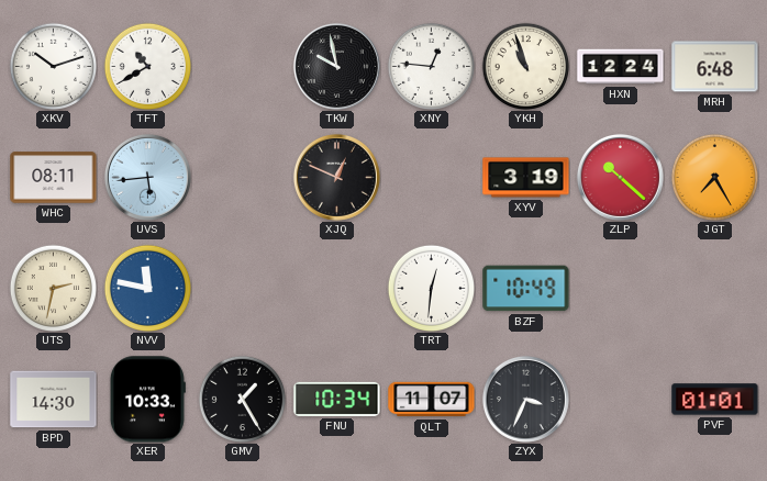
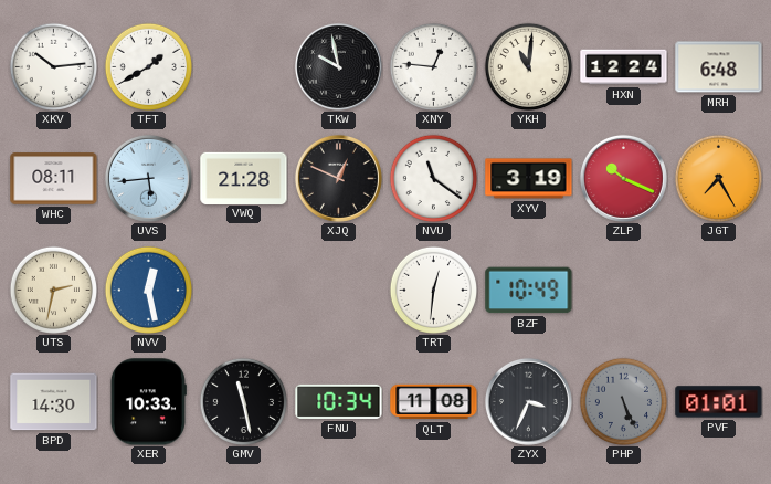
XKV: 10:12 -> 10:14 (53, 66)
TFT: 10:40 -> 1:40 (148, 66)
YKH: 10:57 -> 11:01 (528, 66)
VWQ: none -> 21:28 (244, 178)
NVU: none -> 11:21 (433, 178)
ZLP: 10:22 -> 10:19 (623, 178)
NVV: 11:47 -> 12:28 (148, 290)
GMV: 1:25 -> 11:28 (243, 401)
QLT: 11:07 -> 11:08 (434, 402)
PHP: none -> 5:26 (623, 401)
